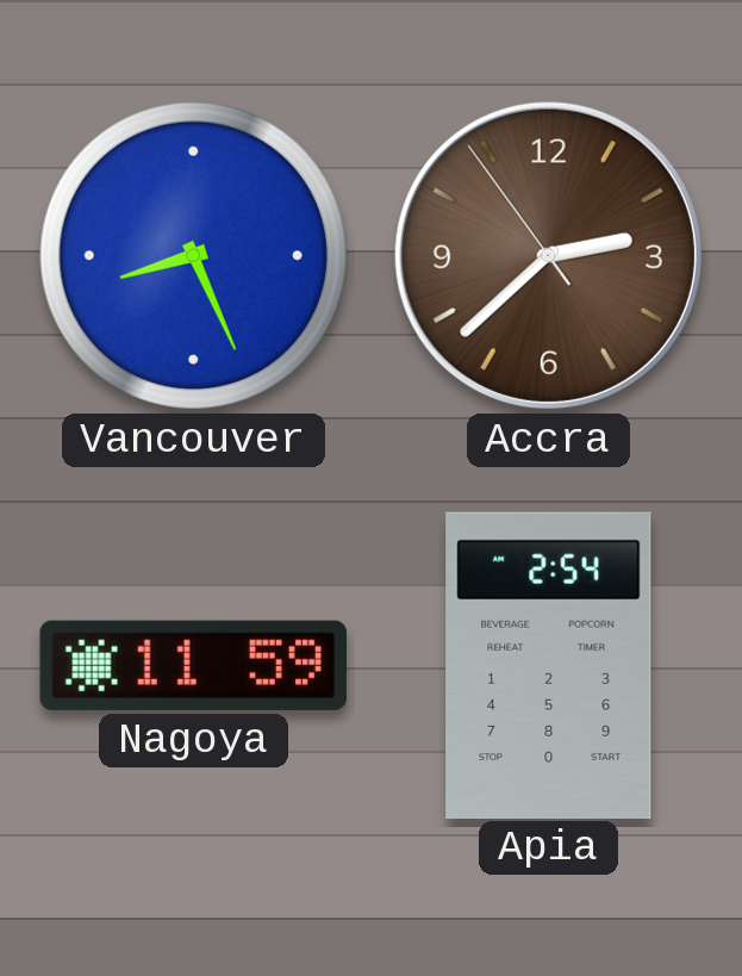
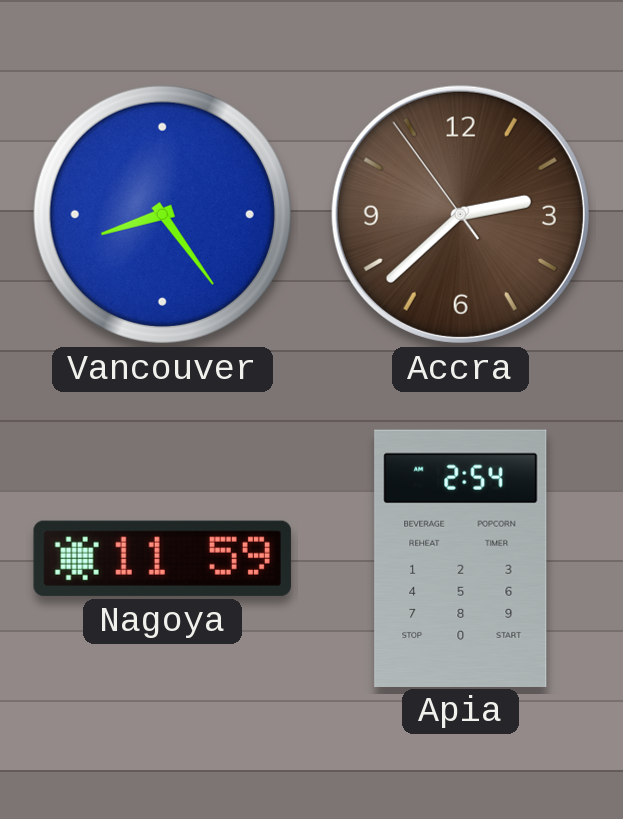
Vancouver: 8:26 -> 8:24 (162, 214)
